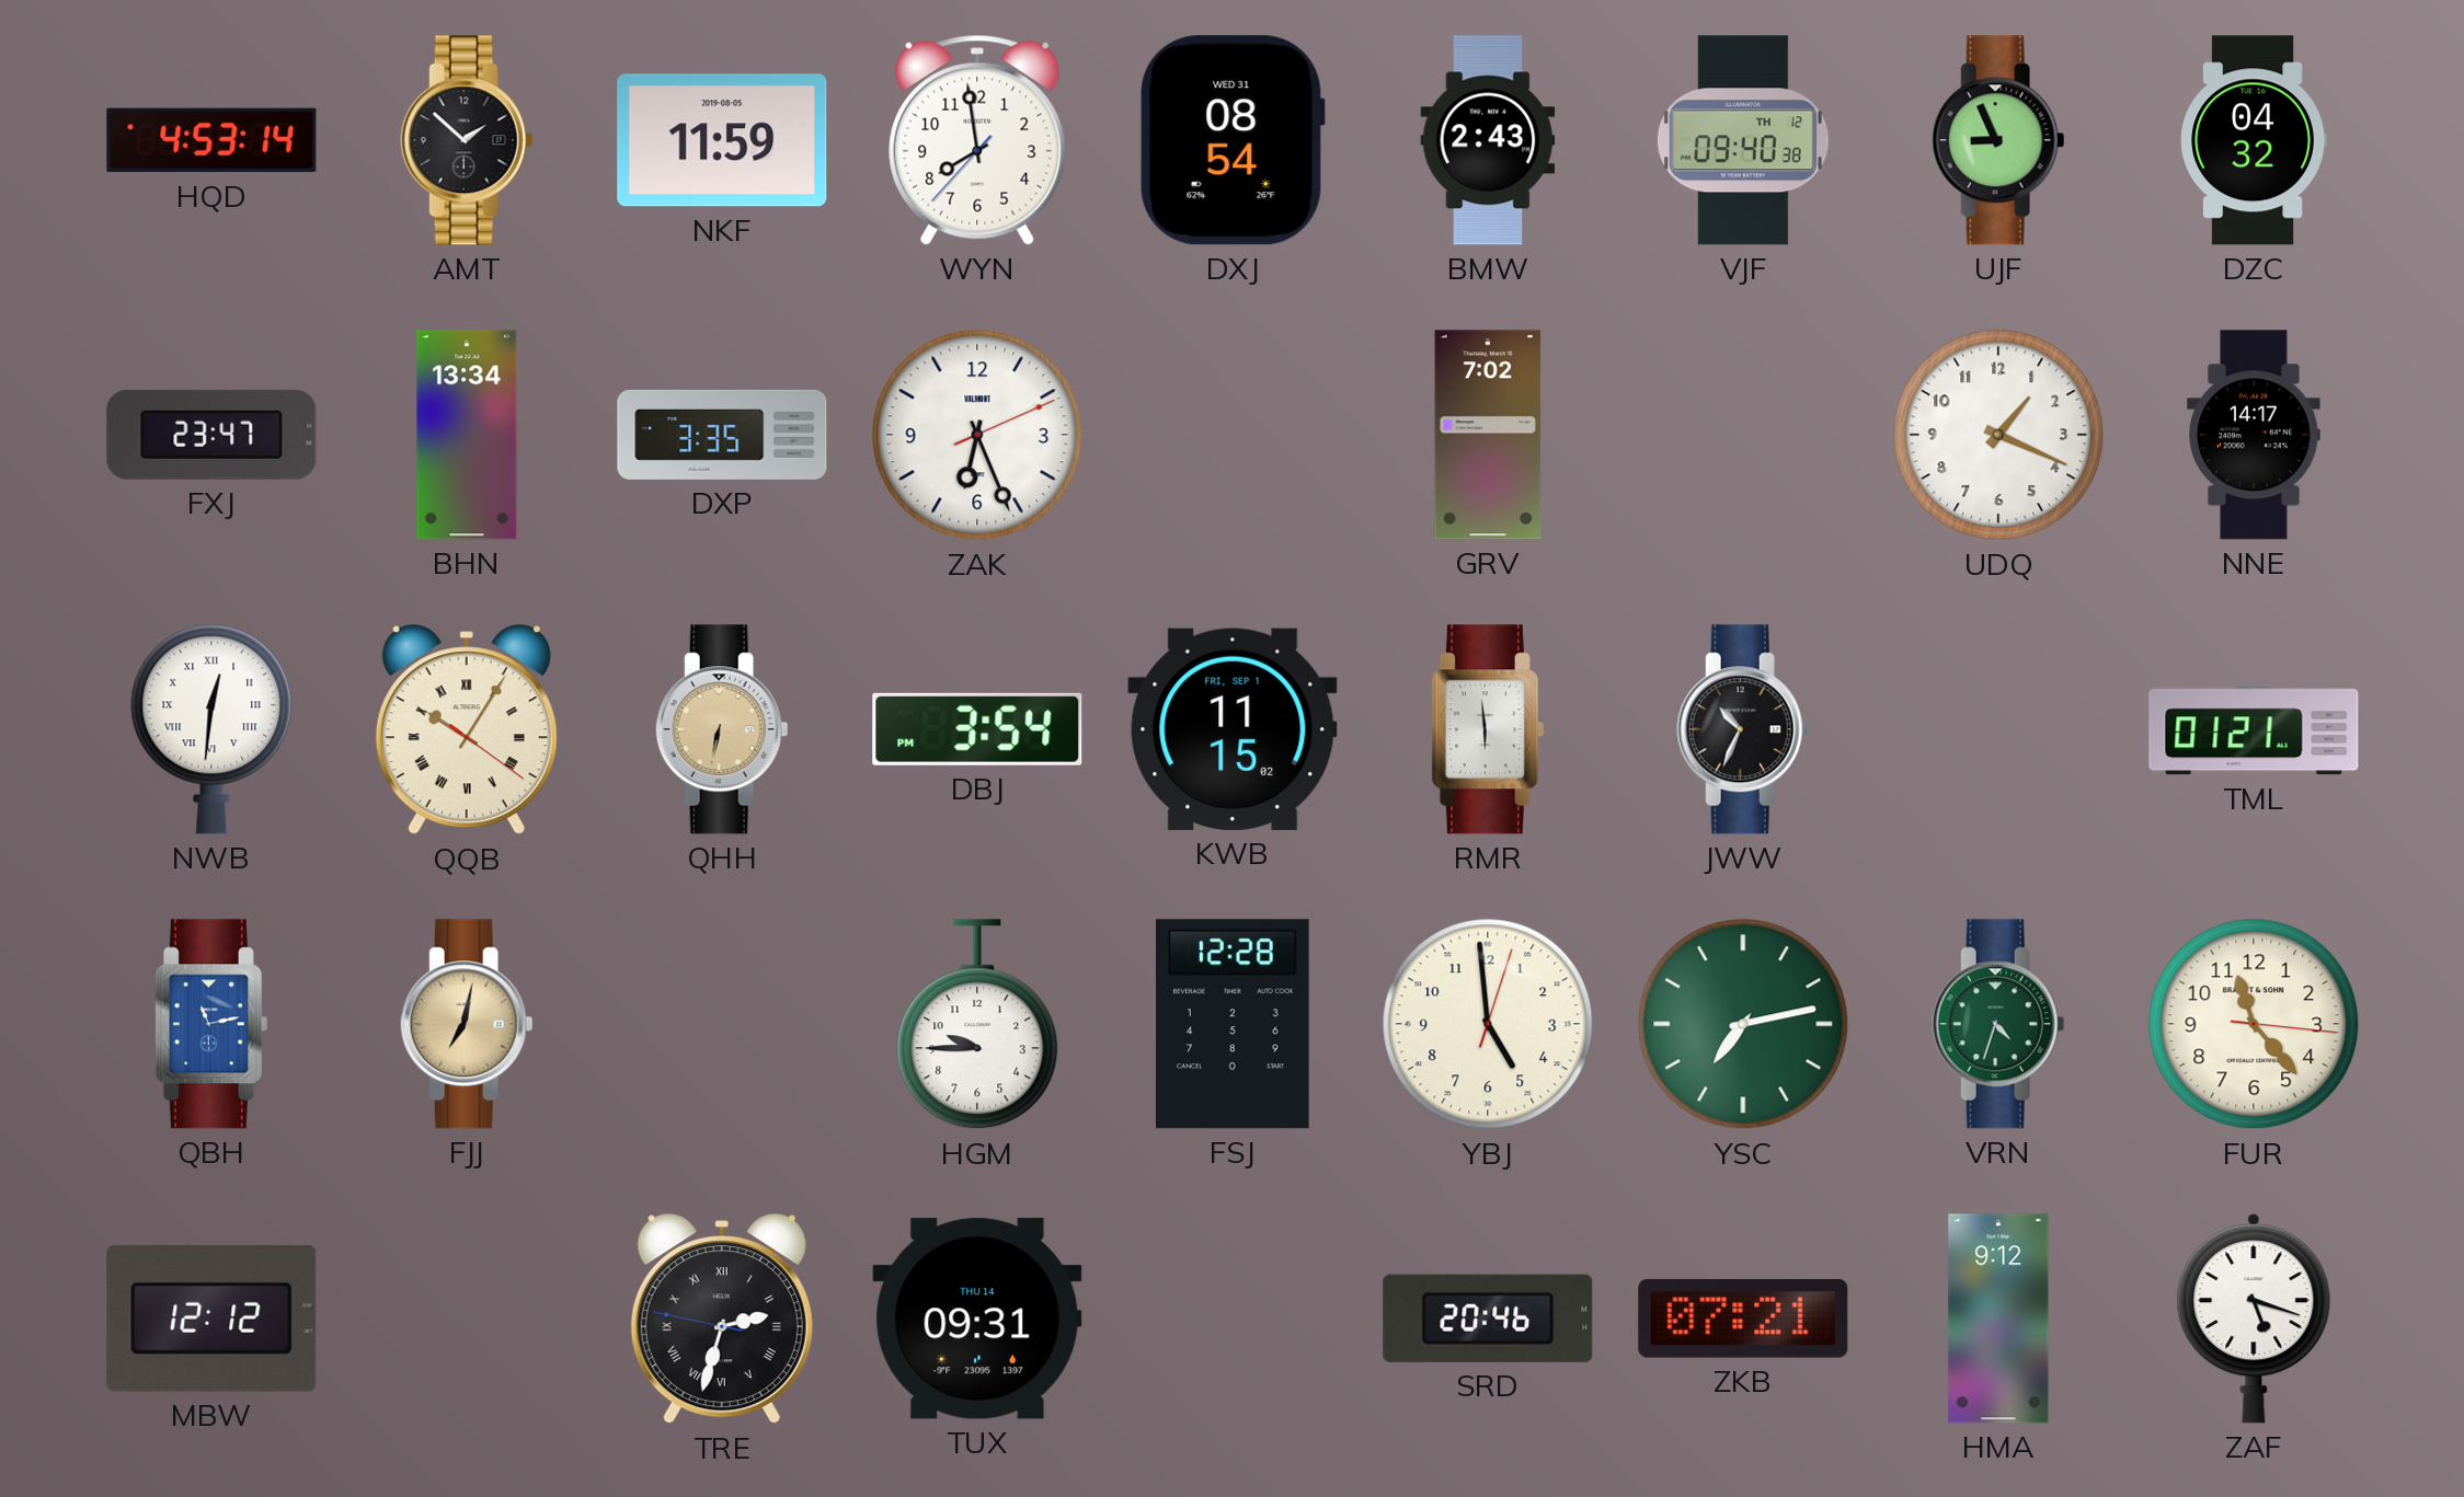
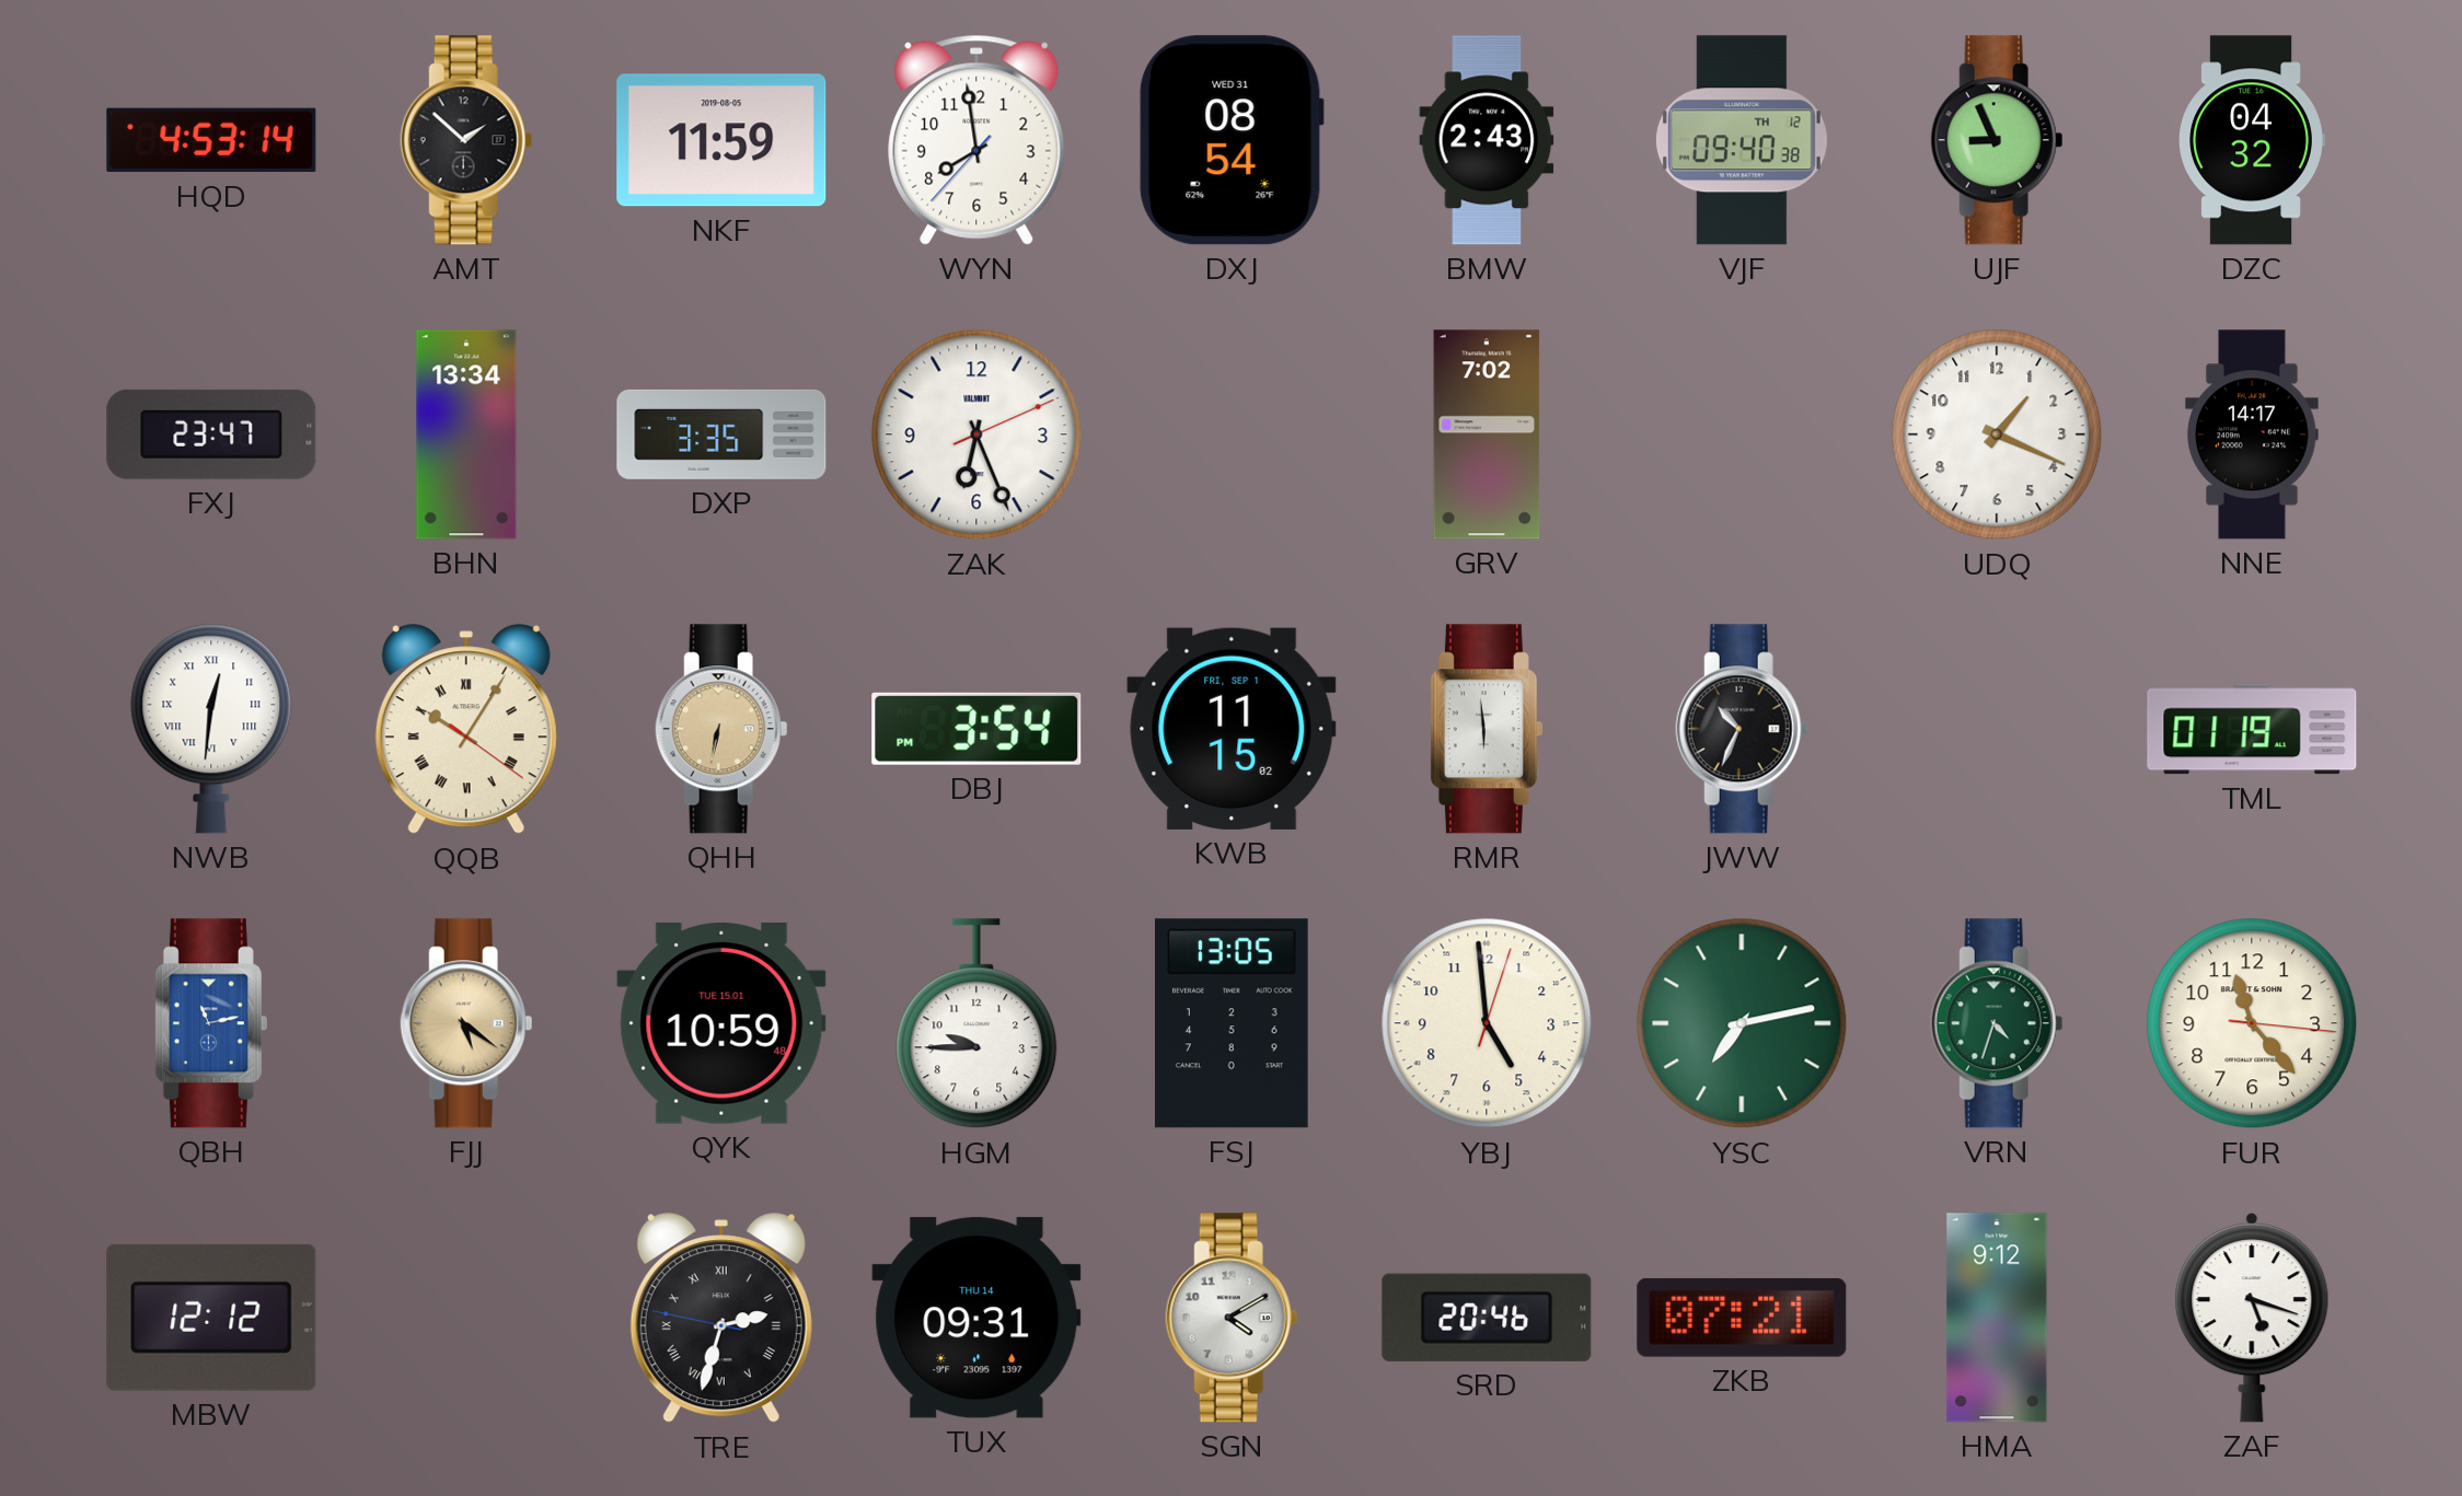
TML: 01:21 -> 01:19 (2252, 729)
FJJ: 7:02 -> 5:21 (466, 1023)
QYK: none -> 10:59 (721, 1023)
FSJ: 12:28 -> 13:05 (1232, 1023)
SGN: none -> 4:10 (1232, 1318)
